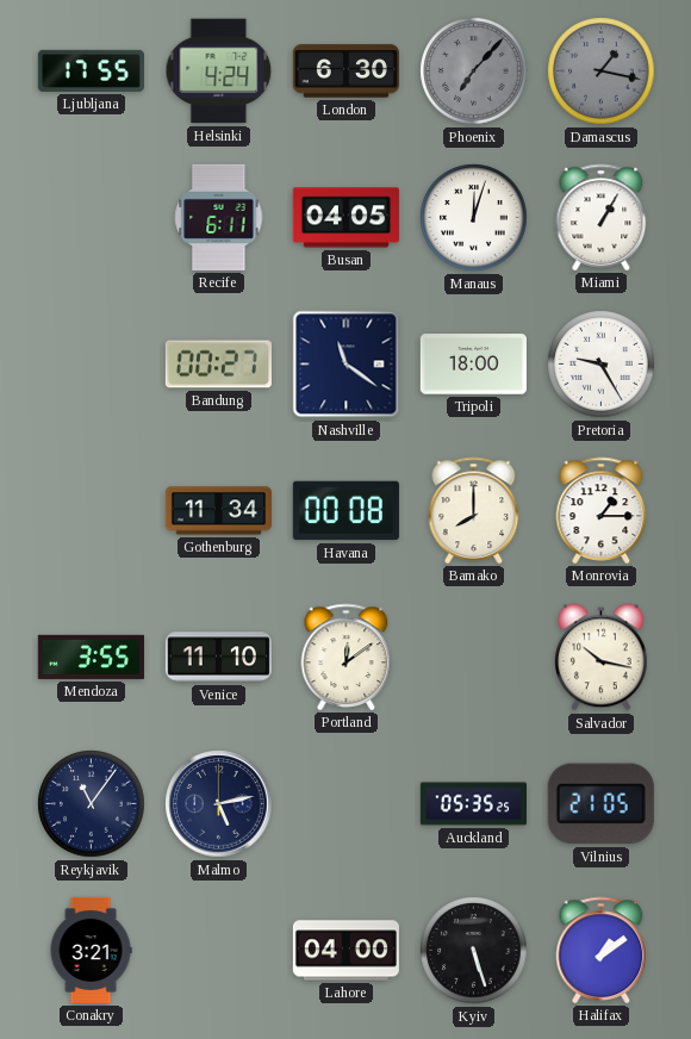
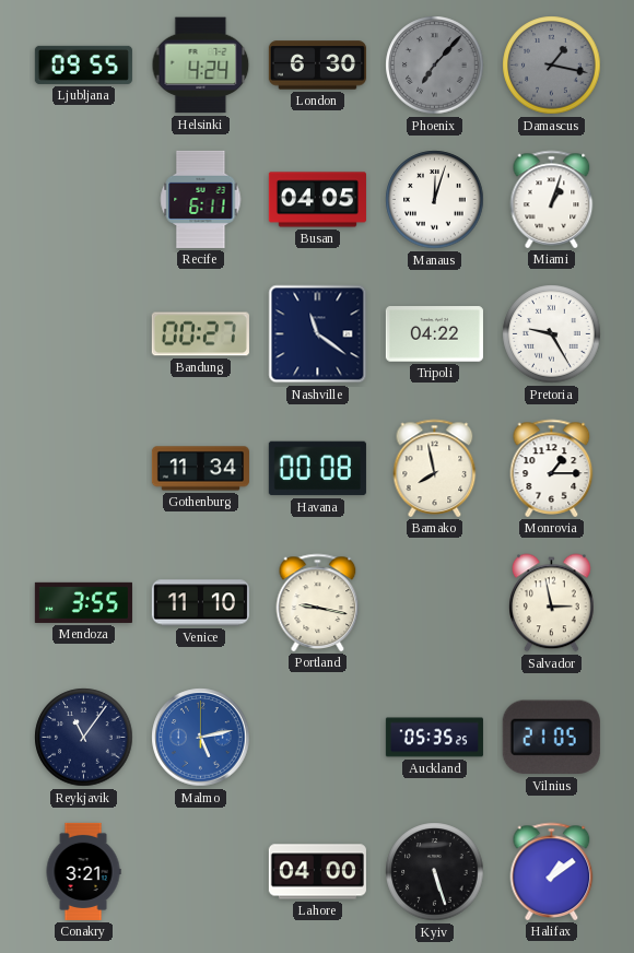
Ljubljana: 17:55 -> 09:55 (83, 64)
Miami: 1:05 -> 1:03 (552, 199)
Tripoli: 18:00 -> 04:22 (434, 334)
Bamako: 8:00 -> 7:58 (435, 468)
Portland: 12:09 -> 9:17 (318, 602)
Salvador: 10:17 -> 2:58 (552, 603)
Malmo dial: navy -> blue (201, 738)
